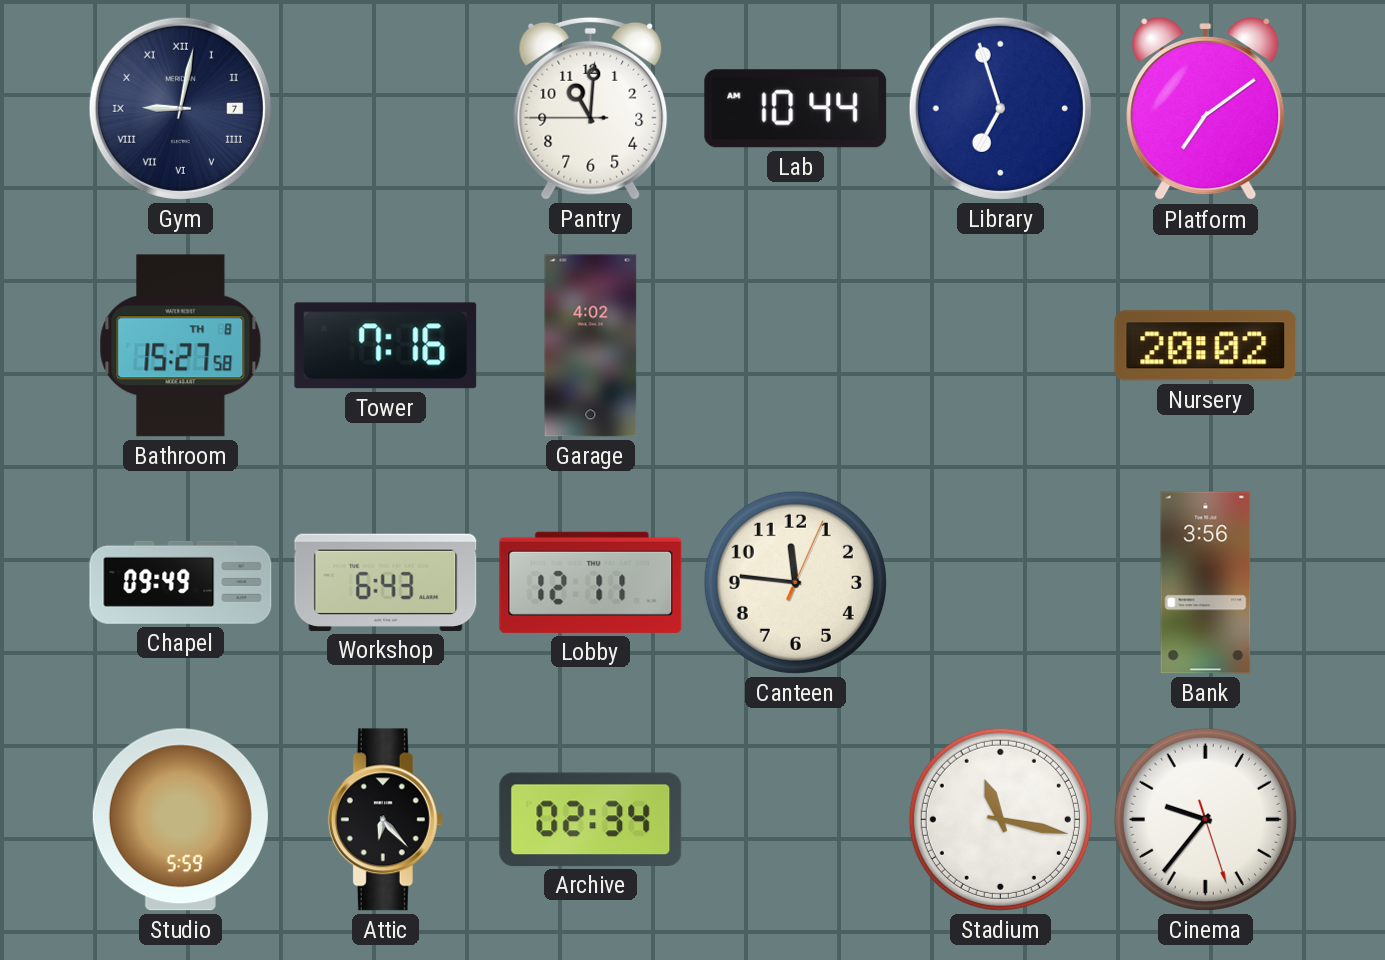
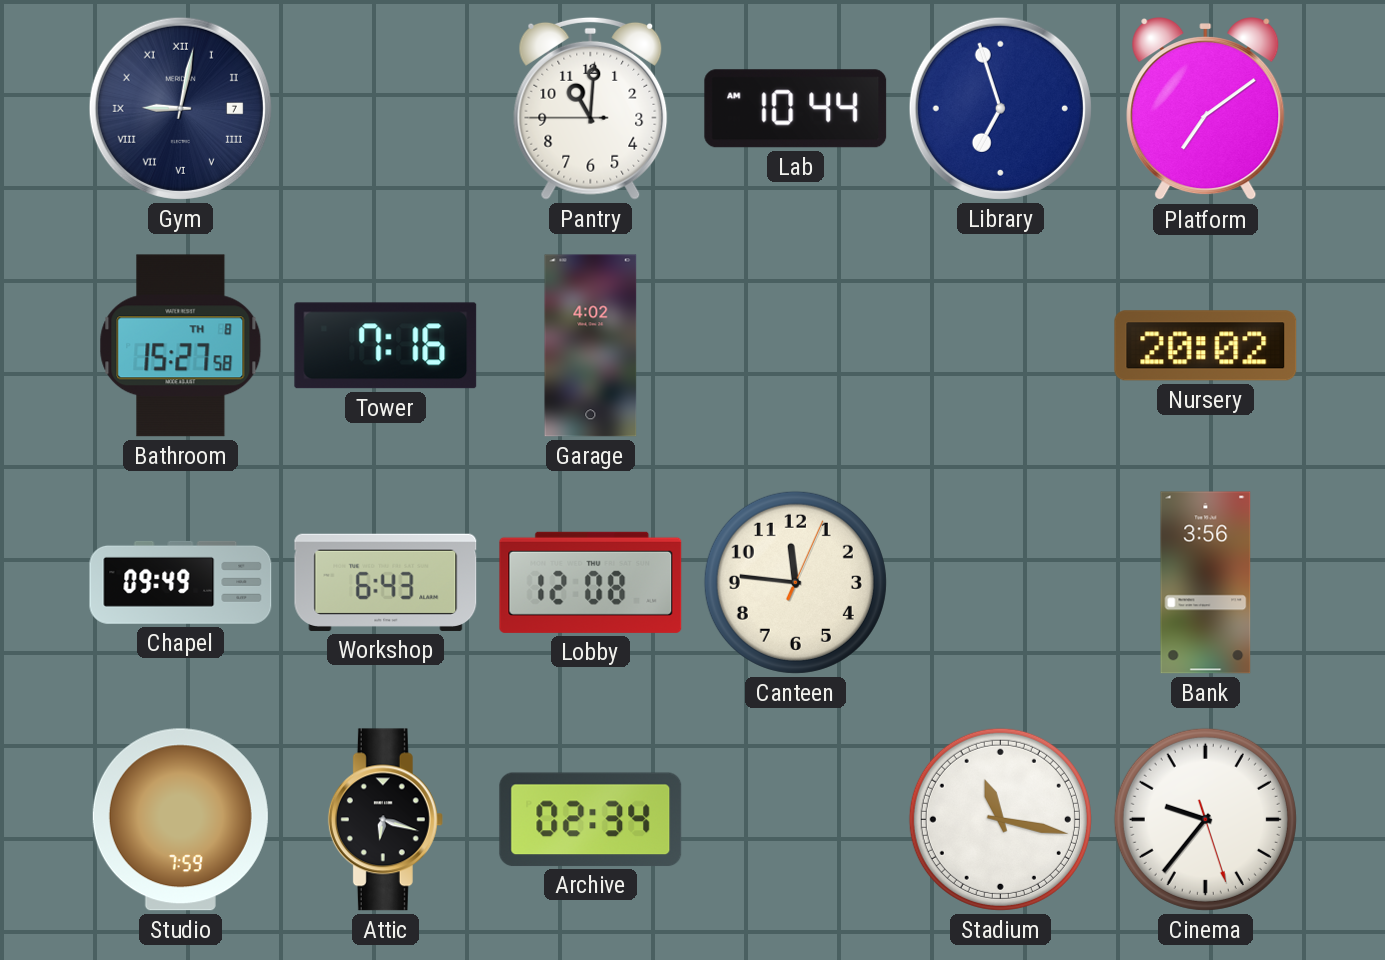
Lobby: 12:11 -> 12:08 (591, 582)
Studio: 5:59 -> 7:59 (180, 820)
Attic: 6:23 -> 6:18 (385, 820)
